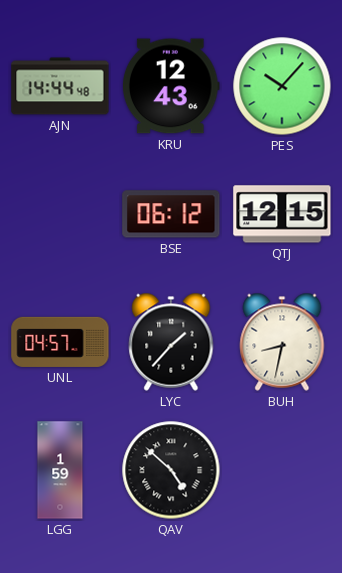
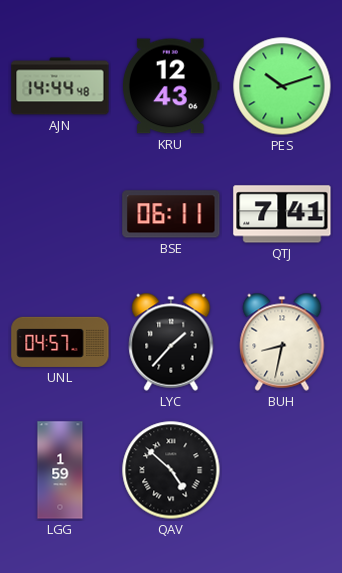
PES: 10:07 -> 10:12 (282, 86)
BSE: 06:12 -> 06:11 (171, 214)
QTJ: 12:15 -> 7:41 (282, 214)
